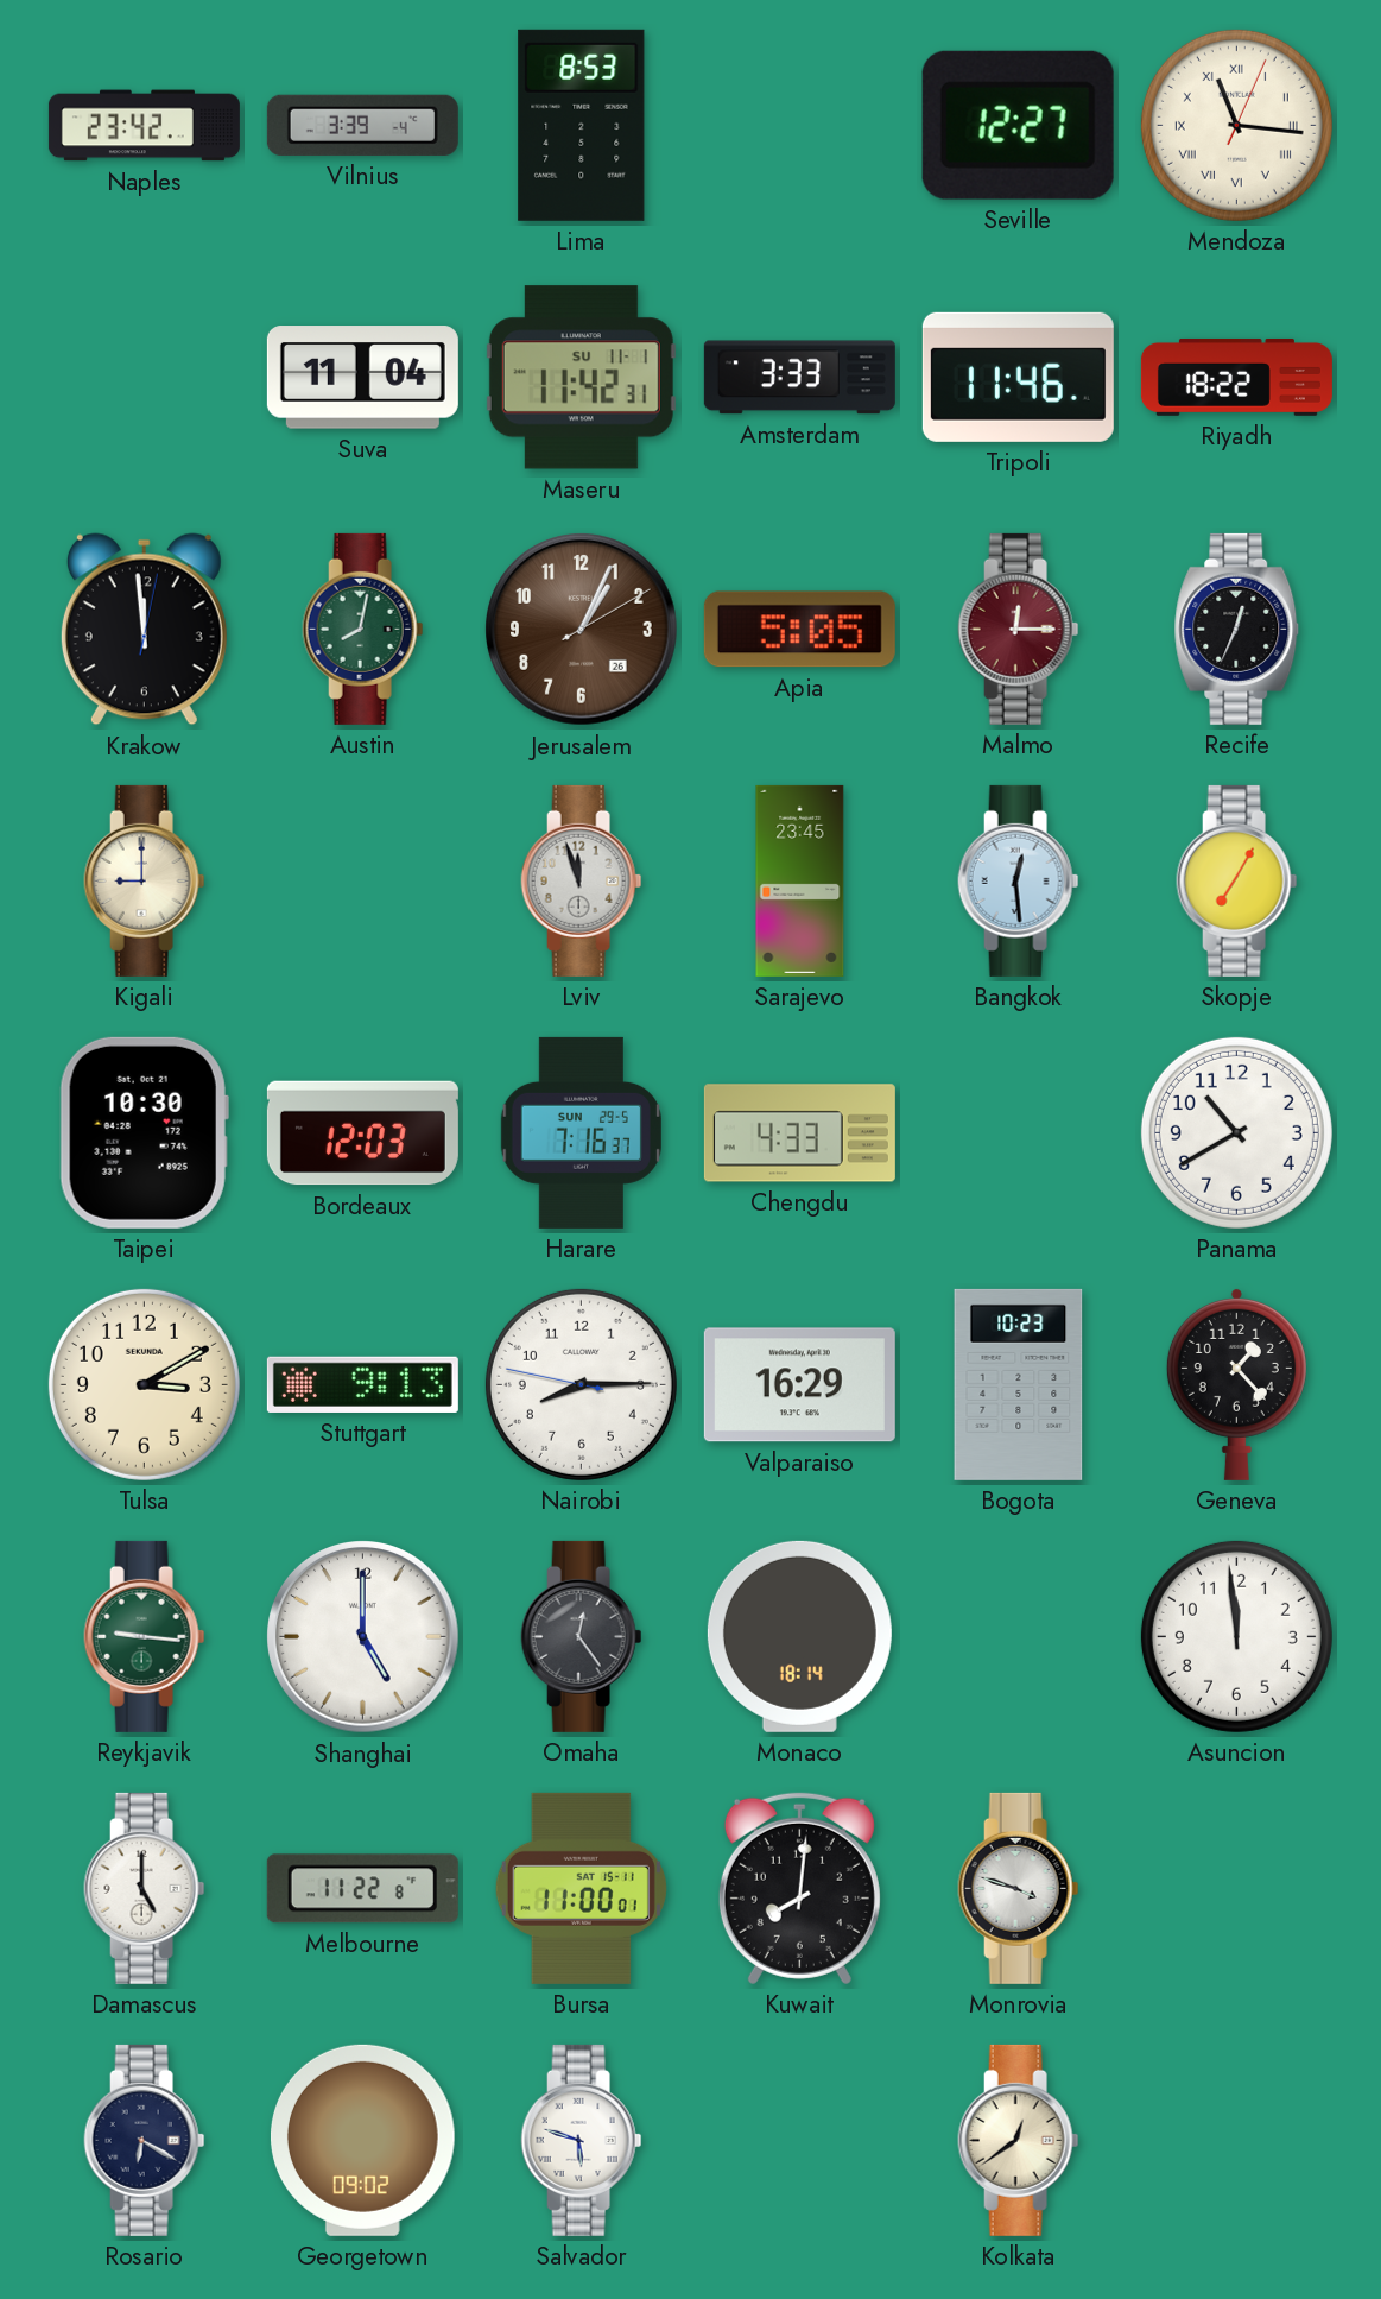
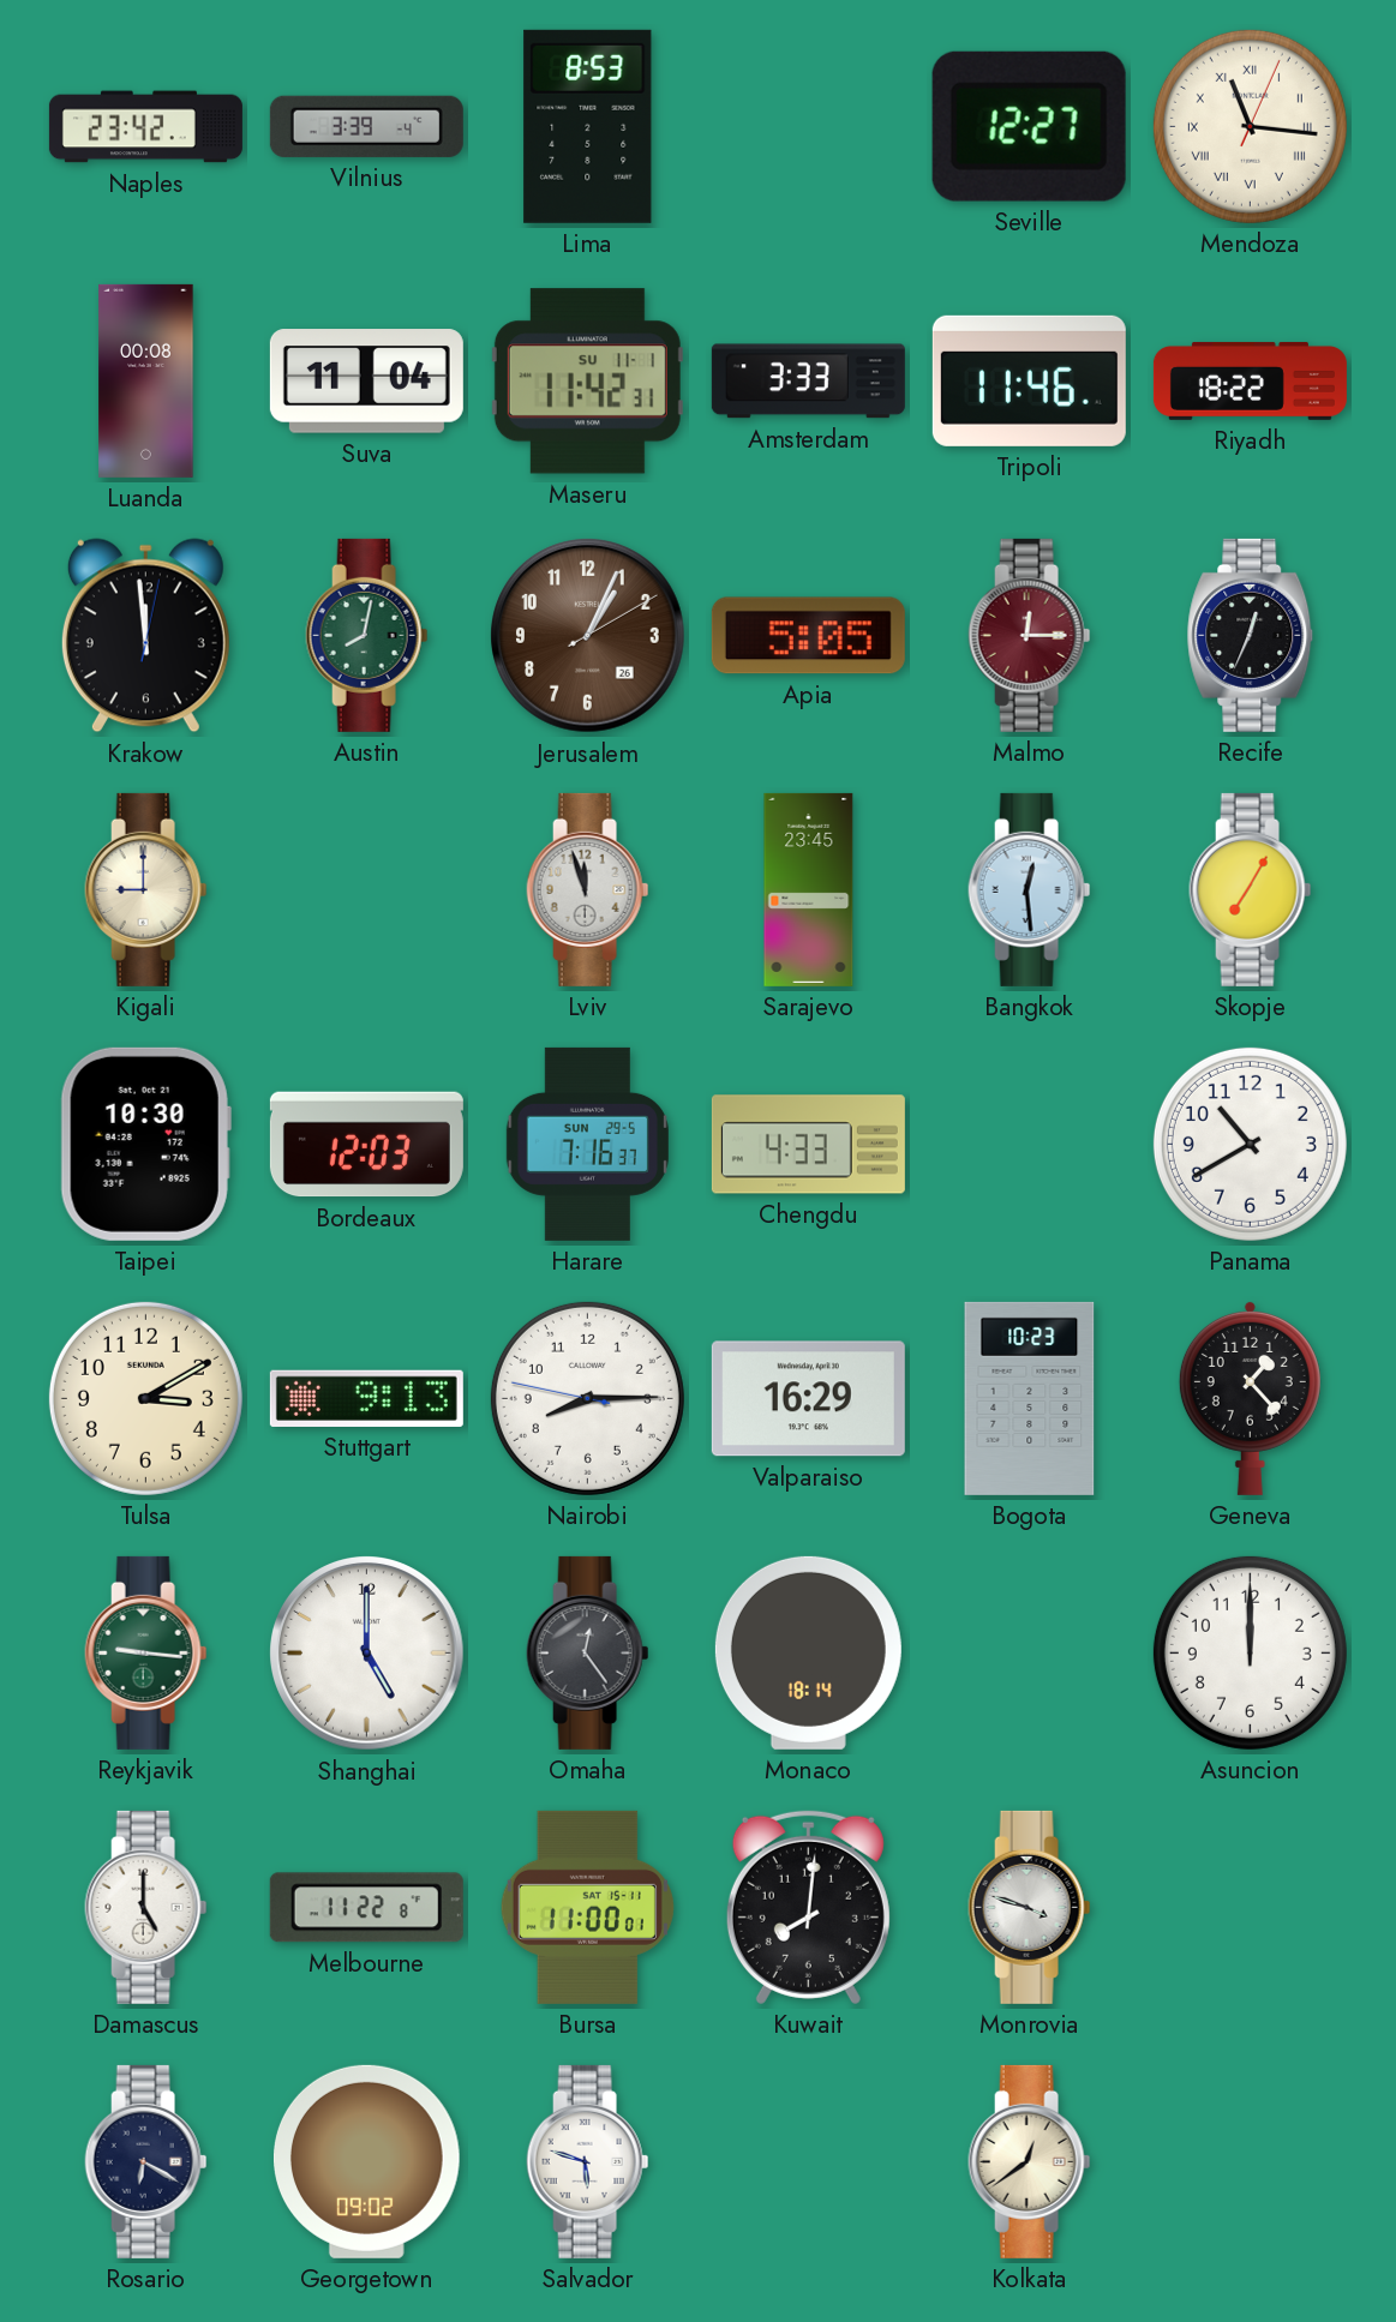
Luanda: none -> 00:08 (146, 380)
Asuncion: 11:59 -> 12:00 (1250, 1652)
